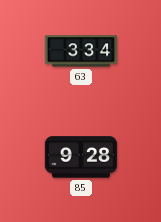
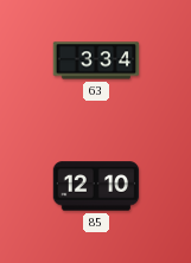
85: 9:28 -> 12:10 (96, 186)
